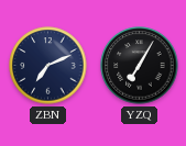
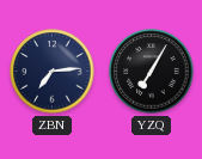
ZBN: 7:11 -> 7:14 (53, 72)
